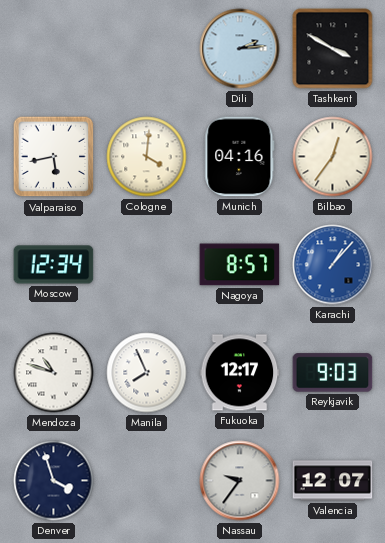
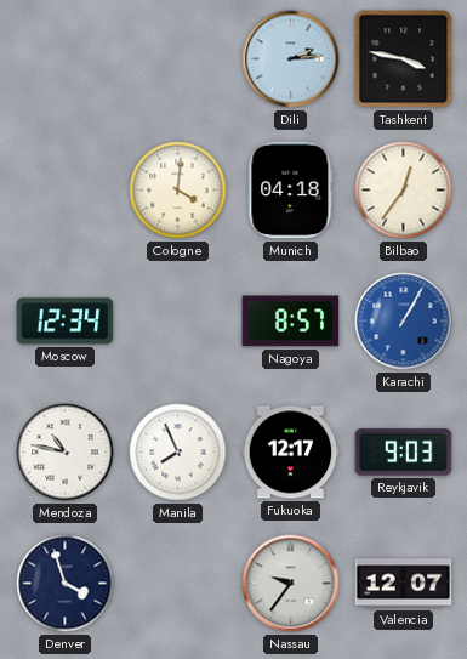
Tashkent: 3:50 -> 3:47 (404, 59)
Valparaiso: 5:43 -> none (54, 157)
Munich: 04:16 -> 04:18 (291, 191)
Karachi: 1:07 -> 1:05 (404, 322)
Mendoza: 10:48 -> 10:47 (66, 453)
